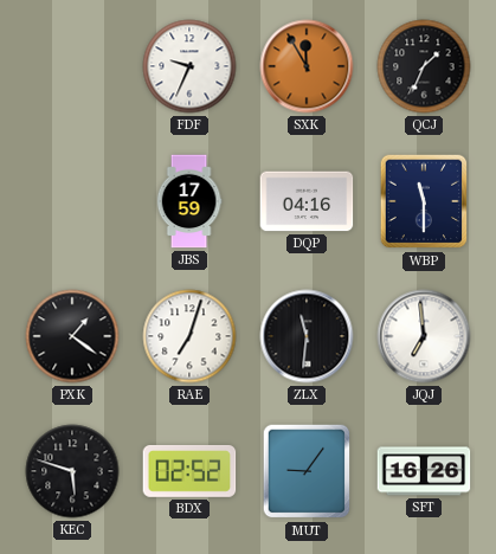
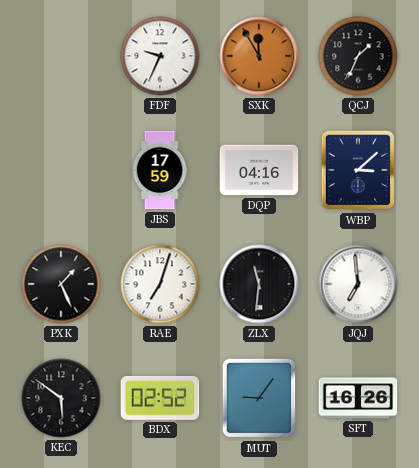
WBP: 11:30 -> 3:08 (358, 170)
PXK: 1:21 -> 1:26 (61, 284)
KEC: 5:48 -> 5:51 (61, 398)
